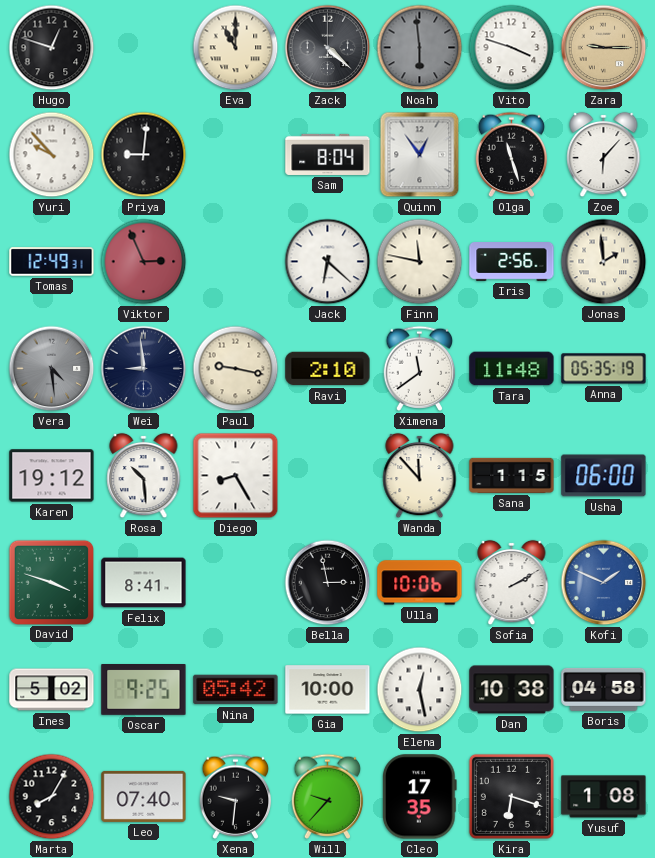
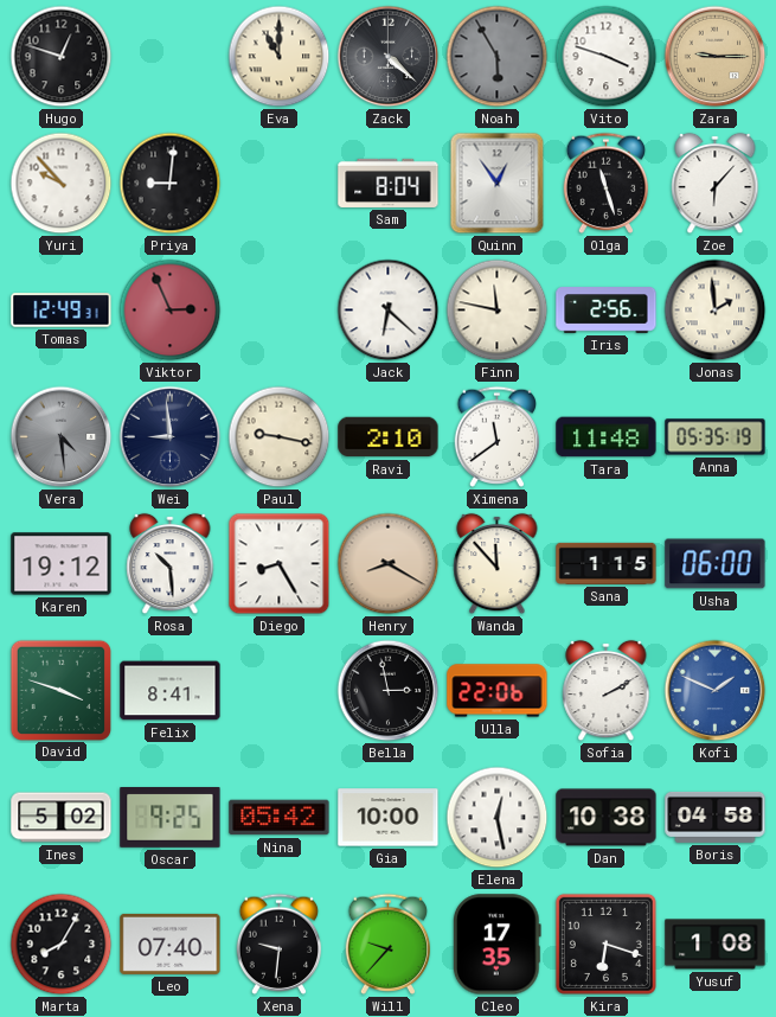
Noah: 5:59 -> 5:55 (498, 57)
Henry: none -> 8:20 (389, 564)
Ulla: 10:06 -> 22:06 (498, 691)
